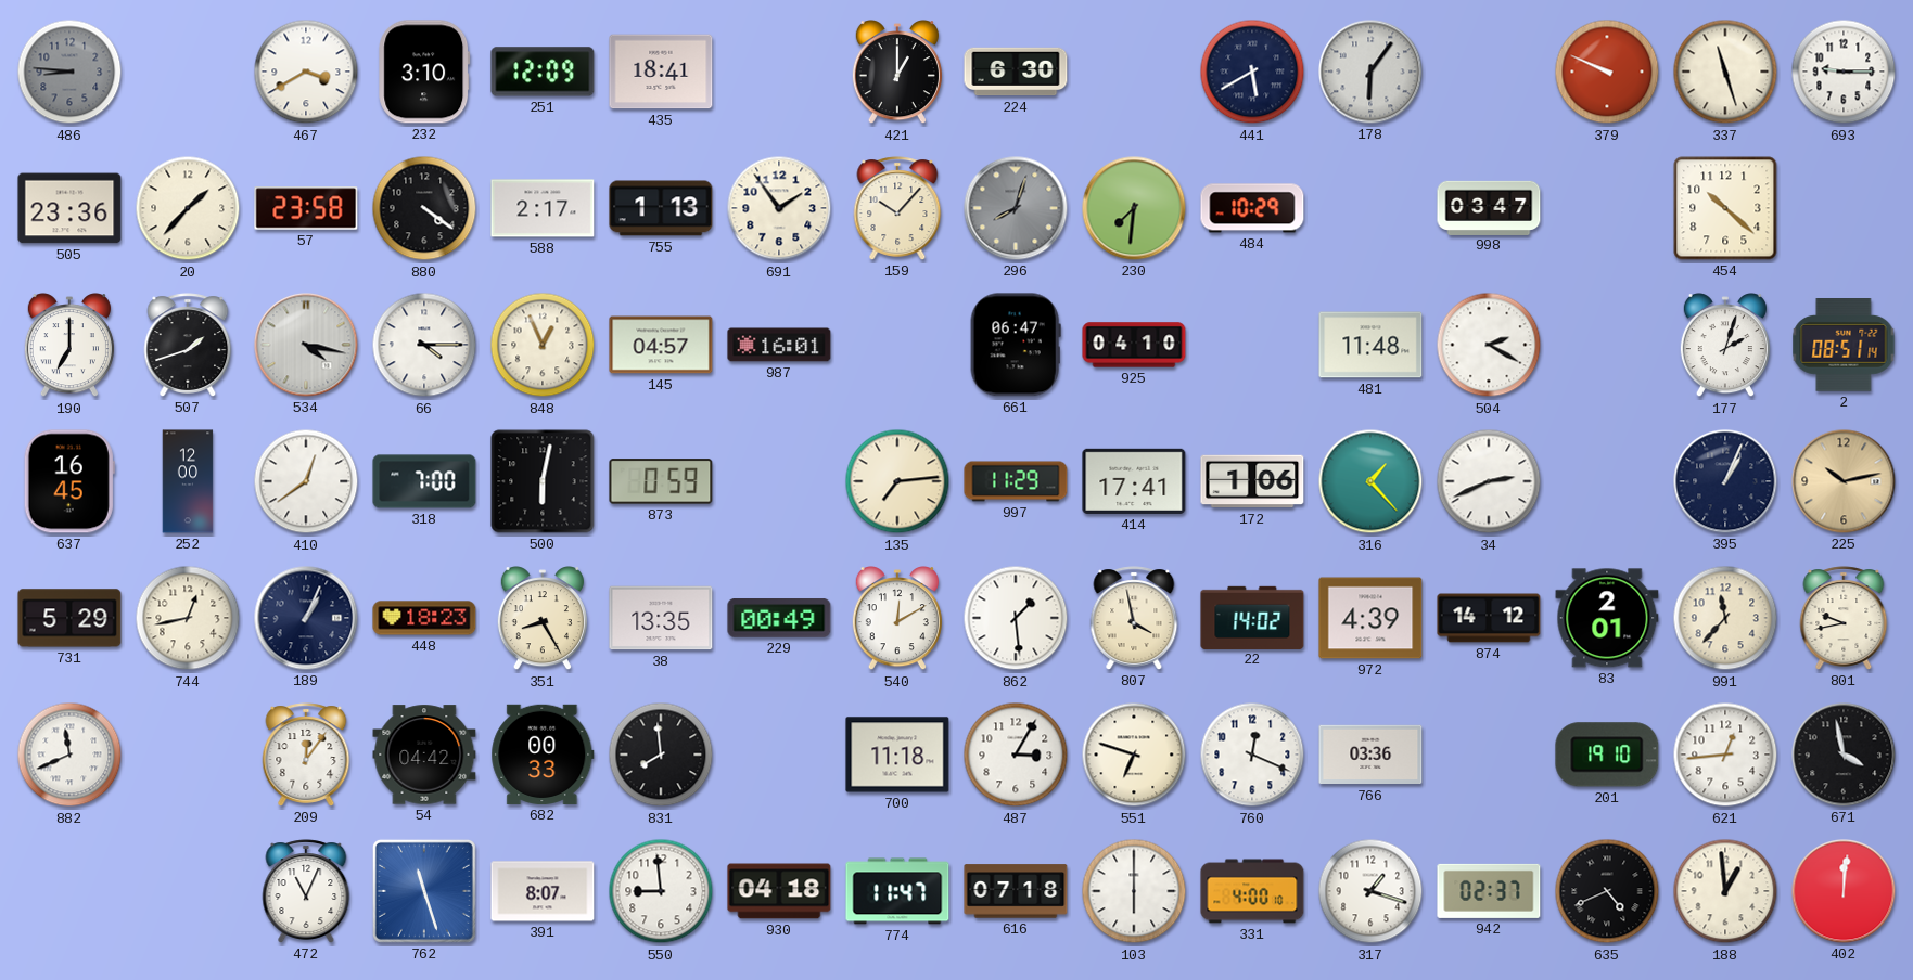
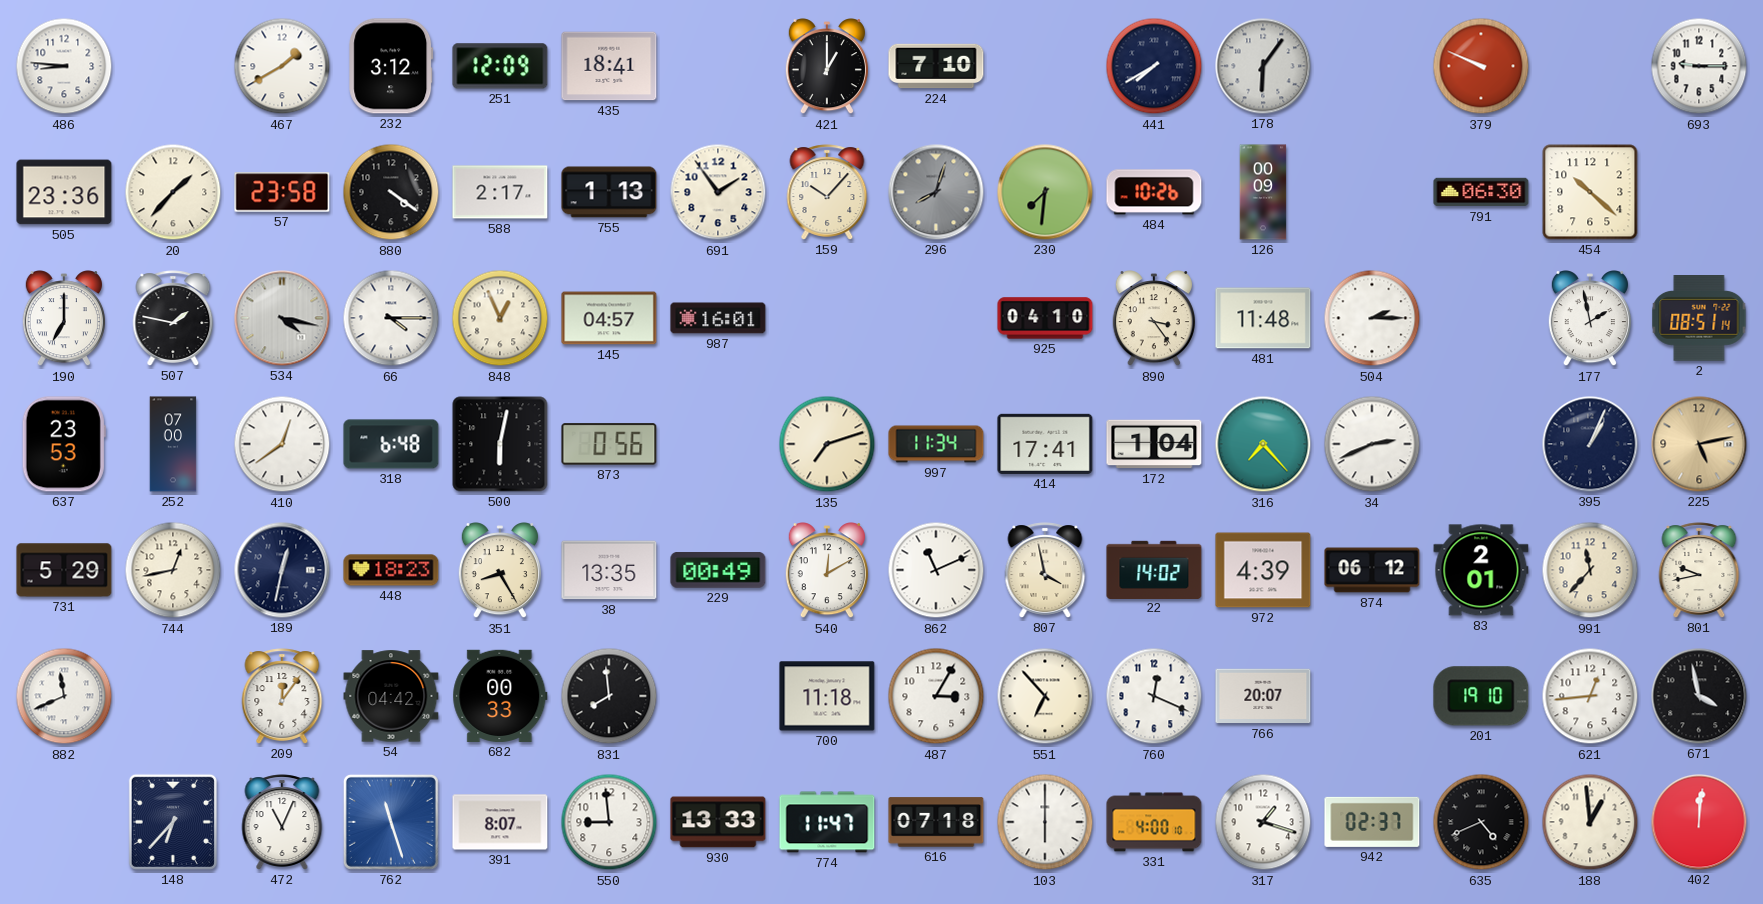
486 dial: grey -> white (64, 66)
467: 3:40 -> 1:40 (282, 66)
232: 3:10 -> 3:12 (391, 66)
224: 6:30 -> 7:10 (936, 66)
441: 5:40 -> 7:40 (1154, 66)
337: 11:27 -> none (1725, 72)
484: 10:29 -> 10:26 (1154, 192)
126: none -> 00:09 (1263, 192)
998: 03:47 -> none (1489, 207)
791: none -> 06:30 (1481, 192)
507: 1:42 -> 1:47 (173, 318)
661: 06:47 -> none (1016, 345)
890: none -> 3:24 (1154, 319)
504: 2:20 -> 2:15 (1372, 318)
177: 2:03 -> 1:58 (1590, 319)
637: 16:45 -> 23:53 (64, 444)
252: 12:00 -> 07:00 (173, 444)
318: 7:00 -> 6:48 (391, 444)
873: 0:59 -> 0:56 (609, 444)
135: 7:14 -> 7:12 (827, 444)
997: 11:29 -> 11:34 (936, 444)
172: 1:06 -> 1:04 (1154, 444)
316: 1:23 -> 7:23 (1263, 444)
225: 10:13 -> 5:13 (1699, 444)
189: 1:04 -> 12:32 (282, 570)
862: 1:29 -> 11:11 (936, 570)
874: 14:12 -> 06:12 (1372, 570)
551: 6:48 -> 6:53 (1045, 696)
766: 03:36 -> 20:07 (1263, 696)
148: none -> 6:37 (173, 822)
930: 04:18 -> 13:33 (718, 822)
